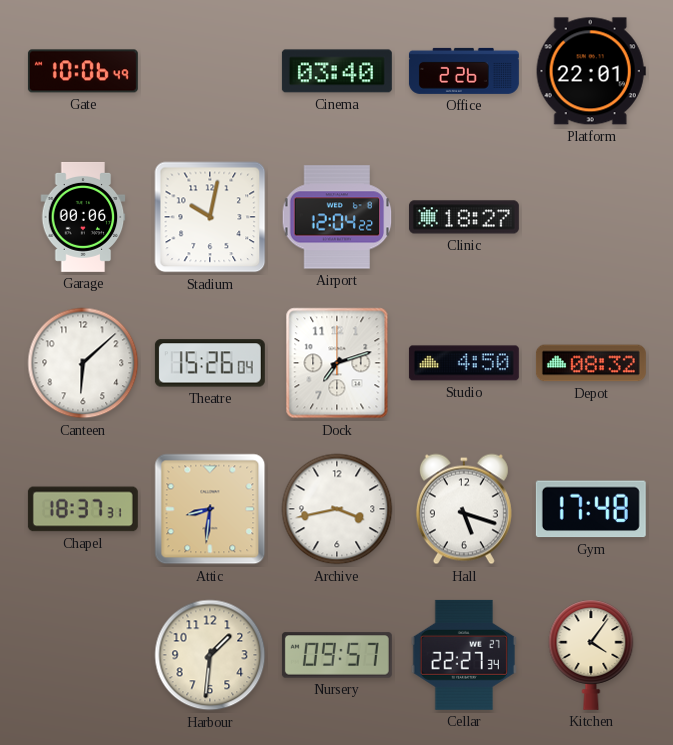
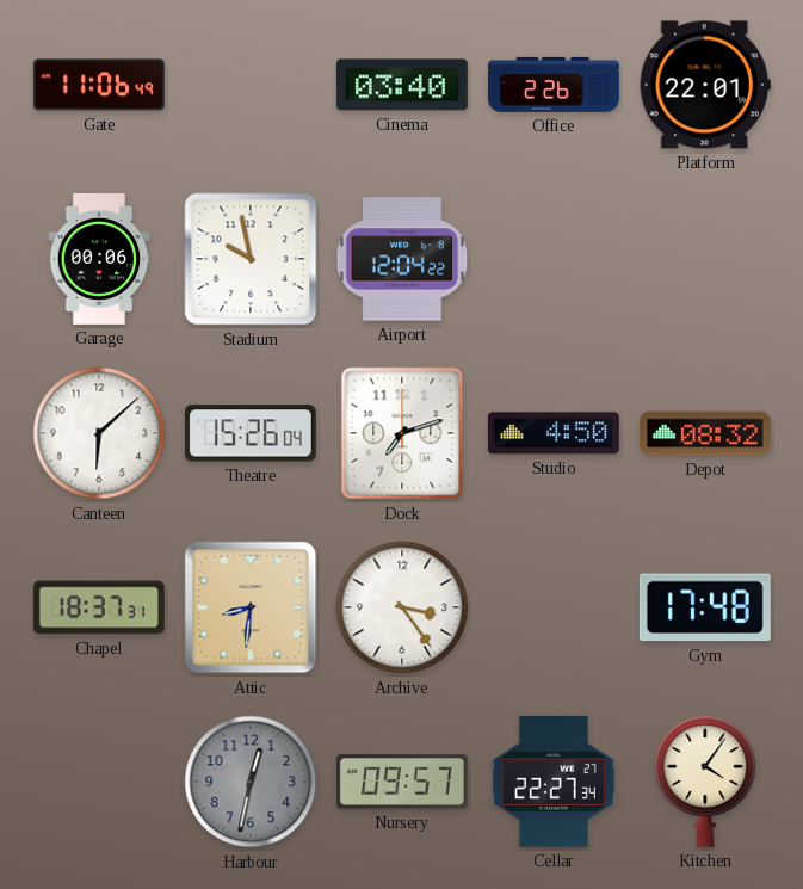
Gate: 10:06 -> 11:06 (99, 85)
Stadium: 10:02 -> 9:58 (251, 259)
Clinic: 18:27 -> none (464, 217)
Archive: 3:43 -> 3:24 (402, 607)
Hall: 5:18 -> none (464, 509)
Harbour: 1:31 -> 12:32 (251, 782)
Harbour dial: cream -> grey (251, 782)
